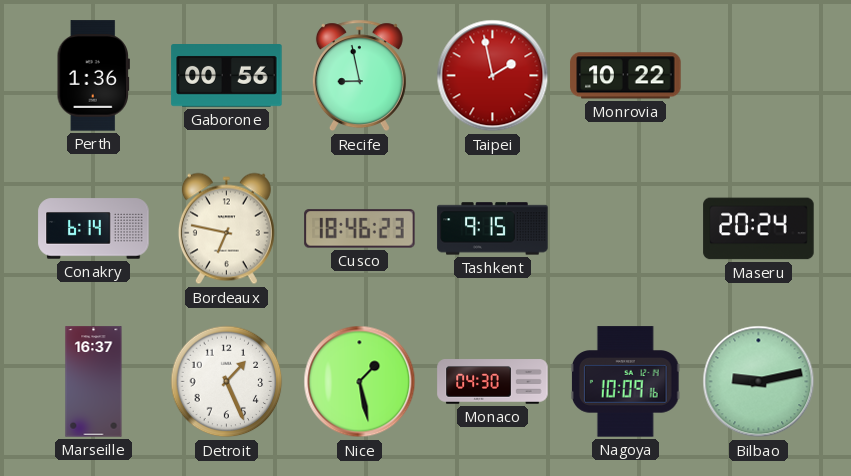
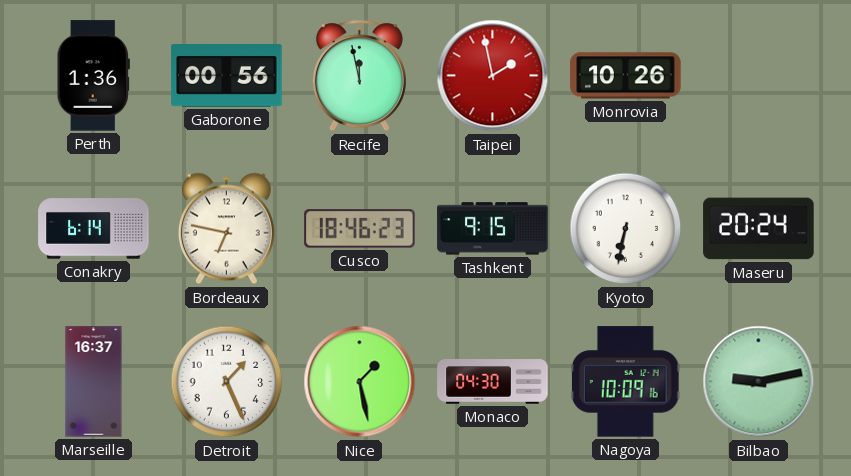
Recife: 8:58 -> 11:58 (359, 76)
Monrovia: 10:22 -> 10:26 (626, 76)
Kyoto: none -> 6:32 (626, 229)
